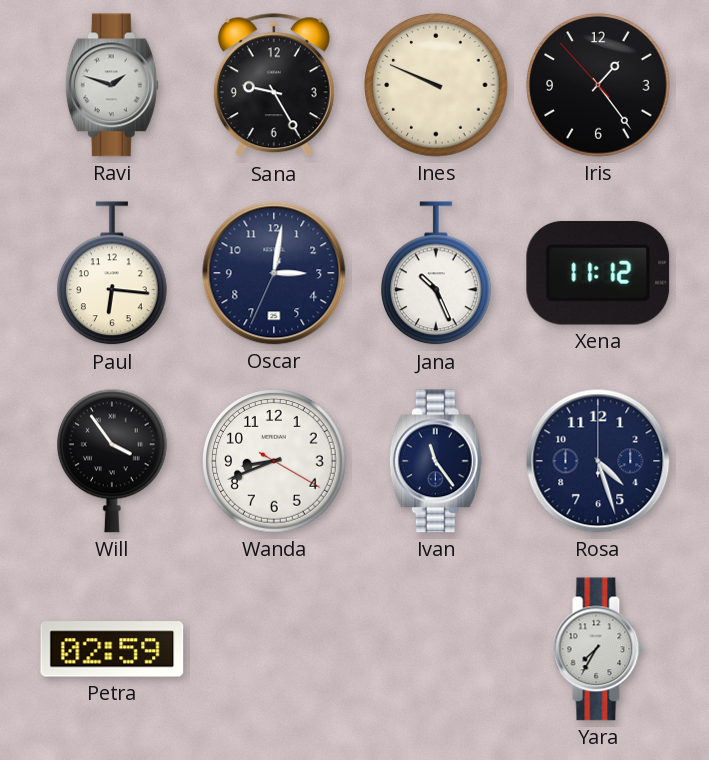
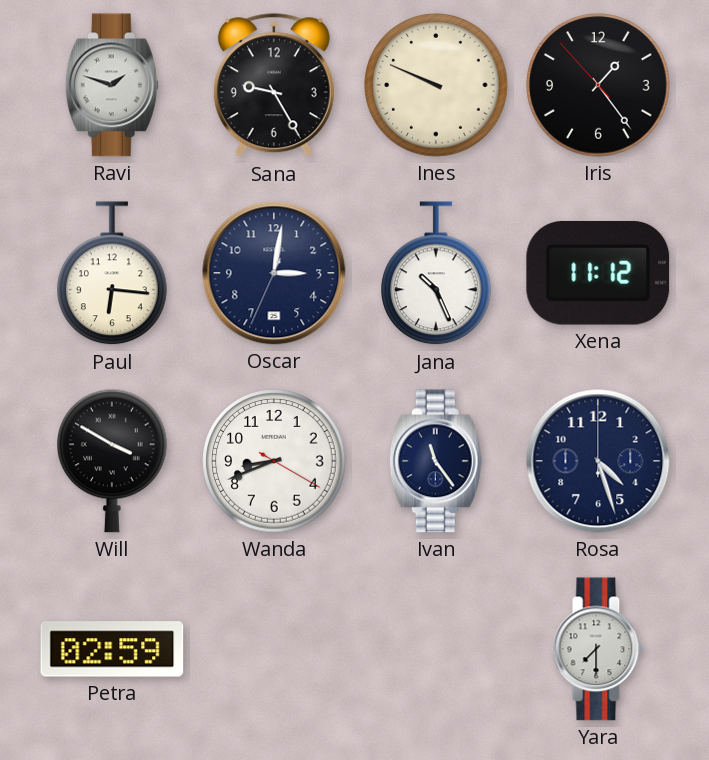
Will: 3:54 -> 3:50 (113, 461)
Yara: 7:35 -> 7:30 (598, 649)
